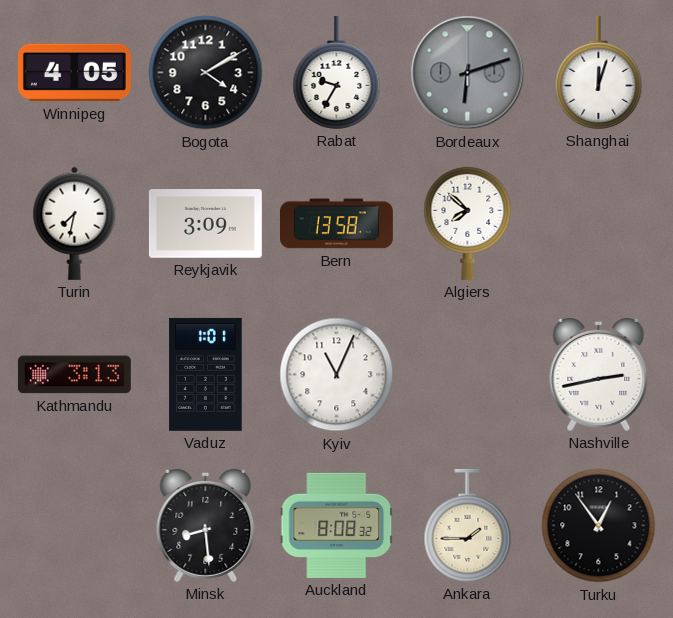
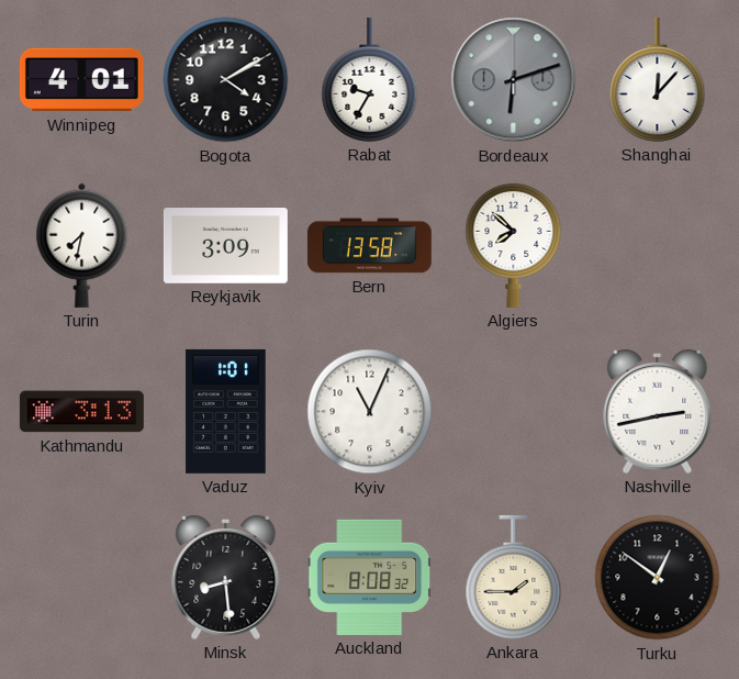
Winnipeg: 4:05 -> 4:01 (81, 80)
Shanghai: 12:03 -> 12:07 (658, 79)
Turku: 12:54 -> 12:51 (658, 578)
